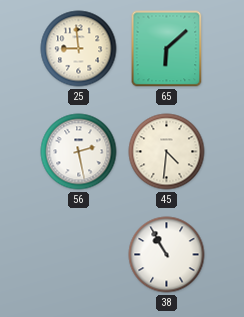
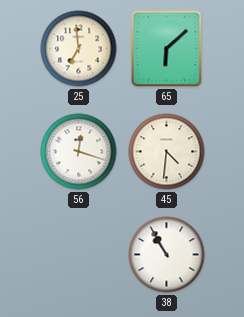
25: 8:59 -> 6:59 (79, 49)
56: 2:28 -> 12:18 (79, 152)
